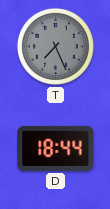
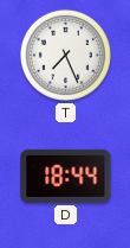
T dial: grey -> white (65, 55)
